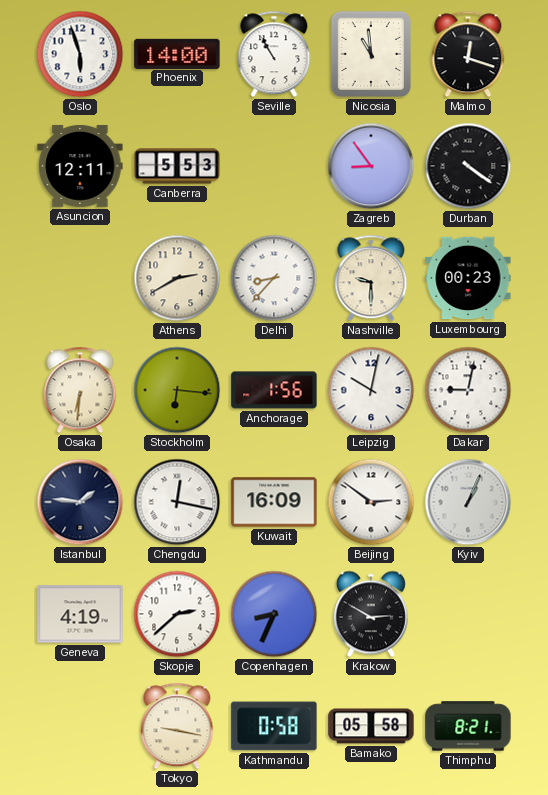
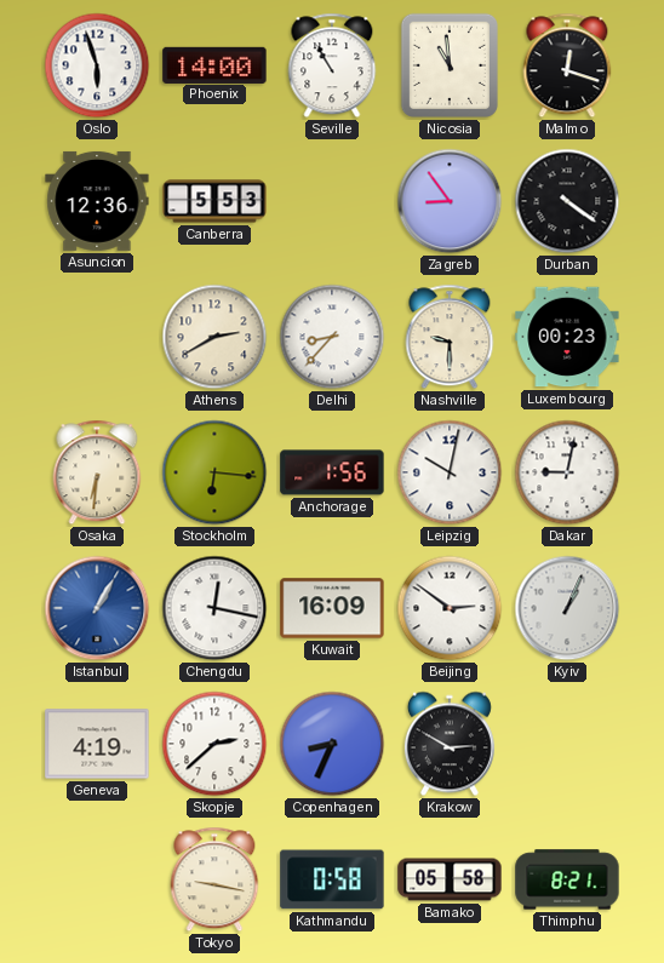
Asuncion: 12:11 -> 12:36 (97, 201)
Istanbul: 1:46 -> 1:05 (97, 608)
Istanbul dial: navy -> blue (97, 608)
